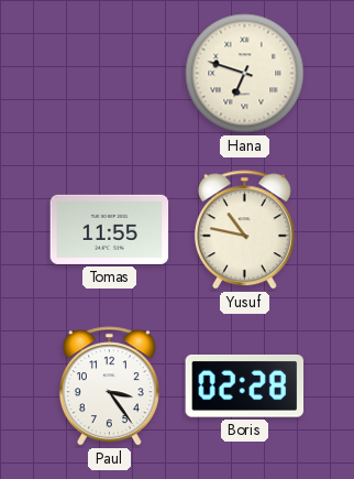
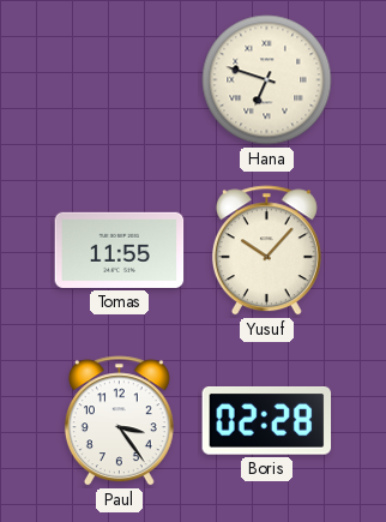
Yusuf: 10:47 -> 10:07 (266, 251)
